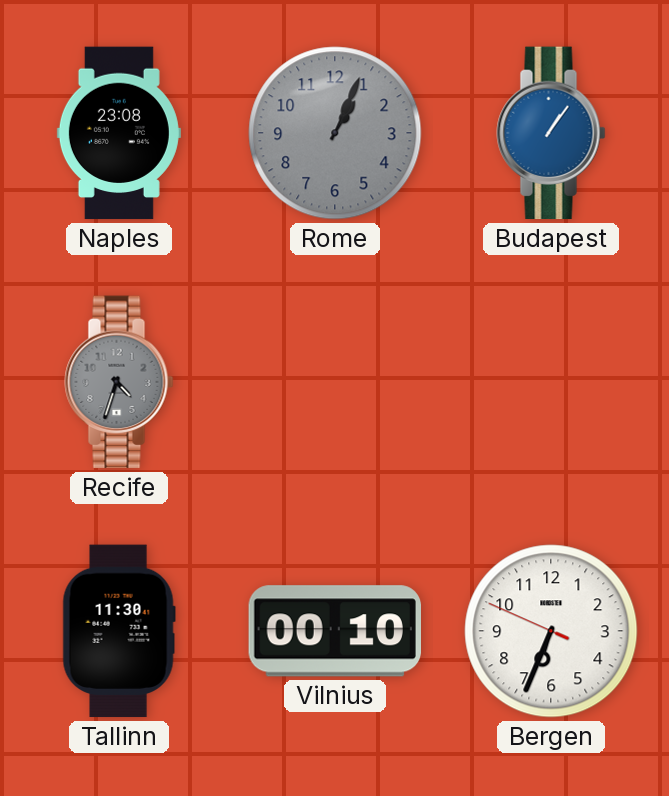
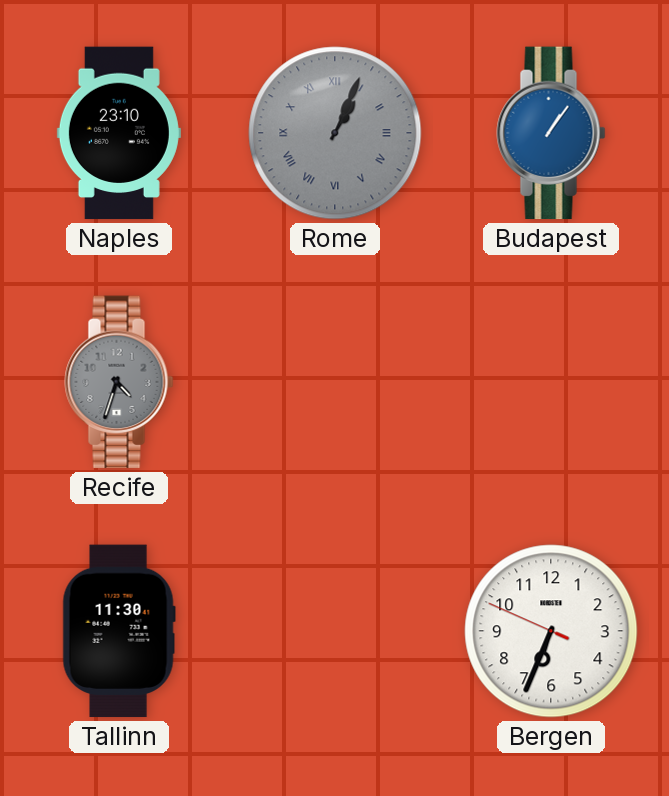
Naples: 23:08 -> 23:10 (119, 133)
Rome numerals: Arabic -> Roman (335, 133)
Vilnius: 00:10 -> none (334, 631)
